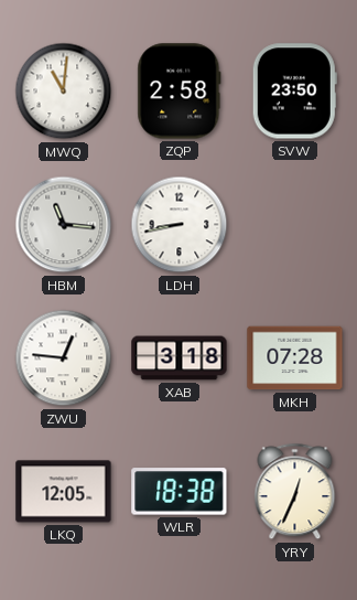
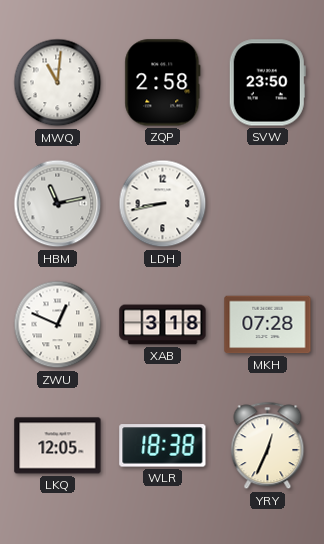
HBM: 11:16 -> 11:13 (58, 204)
ZWU: 12:46 -> 12:49 (58, 325)
